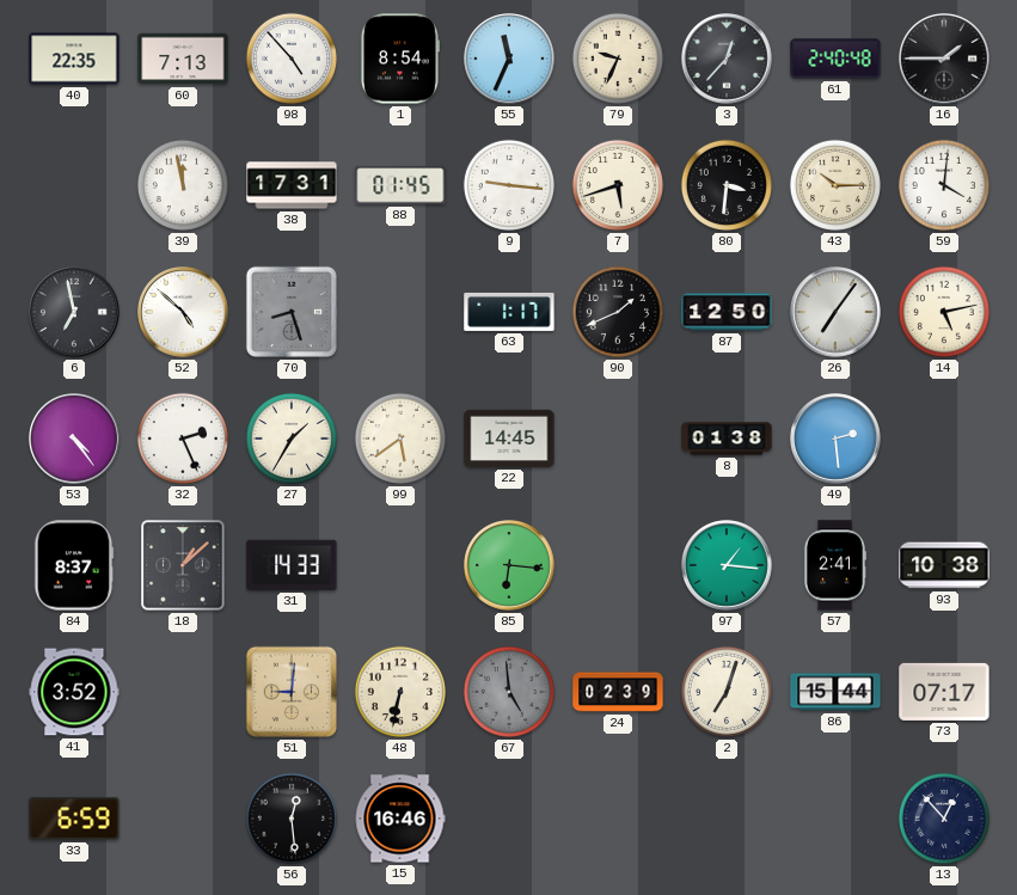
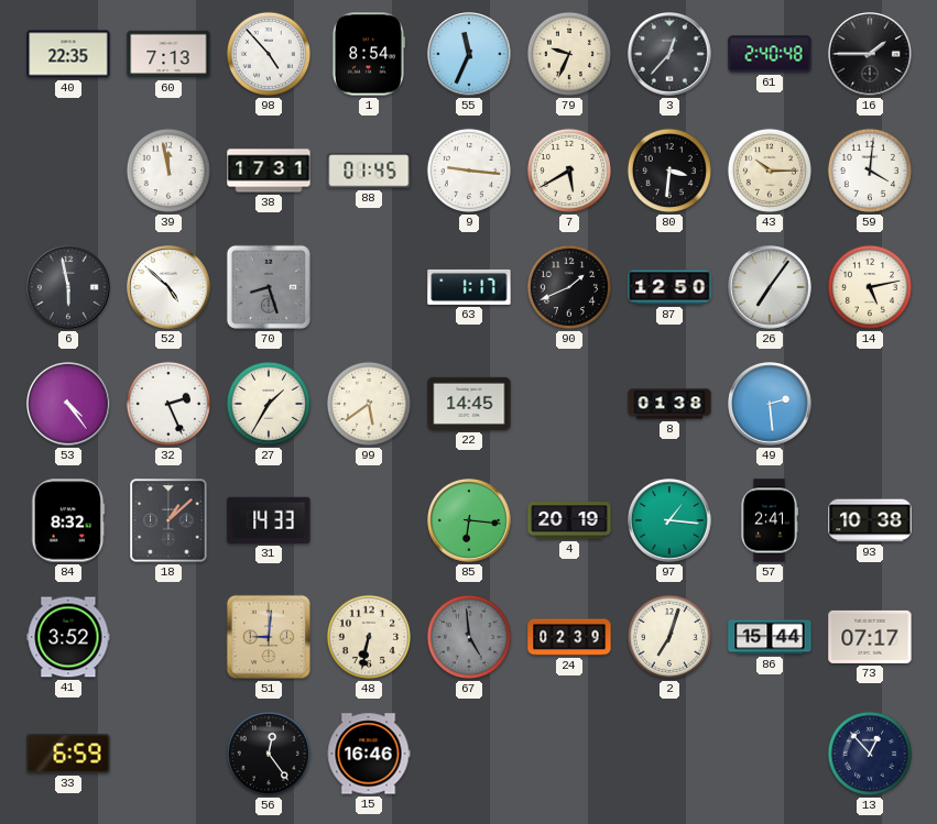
7: 5:42 -> 5:40 (569, 171)
6: 6:58 -> 5:58 (68, 287)
84: 8:37 -> 8:32 (68, 520)
4: none -> 20:19 (569, 520)
56: 12:29 -> 12:24 (269, 754)
